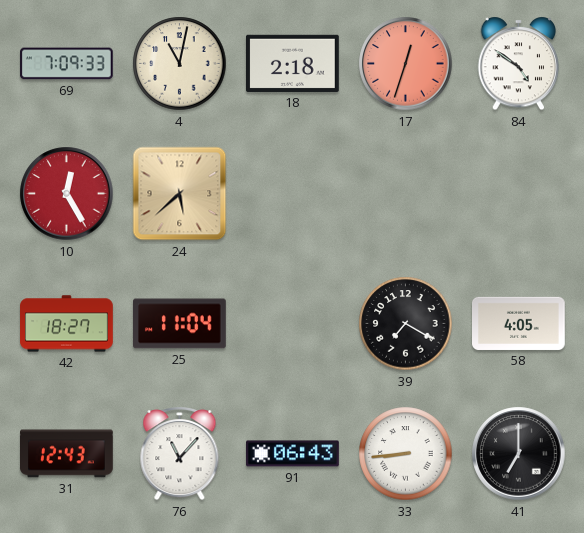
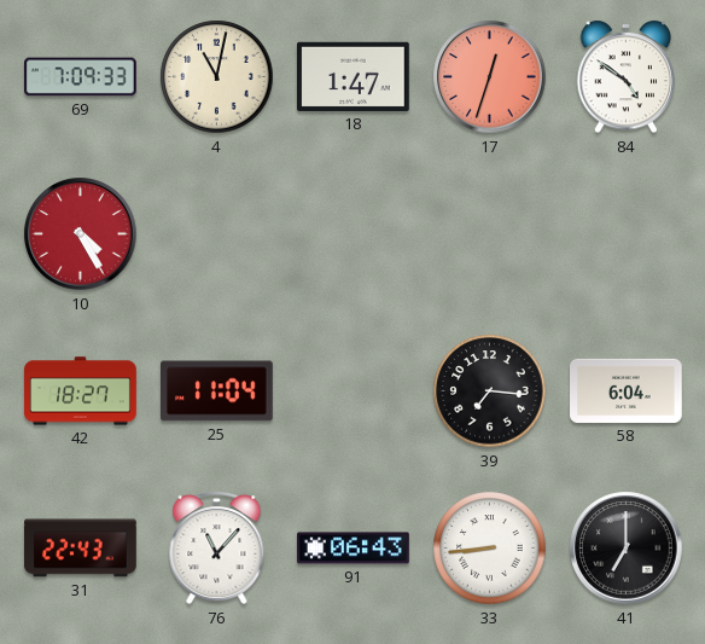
18: 2:18 -> 1:47 (354, 76)
10: 12:25 -> 4:25 (81, 234)
24: 5:38 -> none (180, 194)
39: 7:20 -> 7:16 (490, 391)
58: 4:05 -> 6:04 (627, 390)
31: 12:43 -> 22:43 (81, 549)
